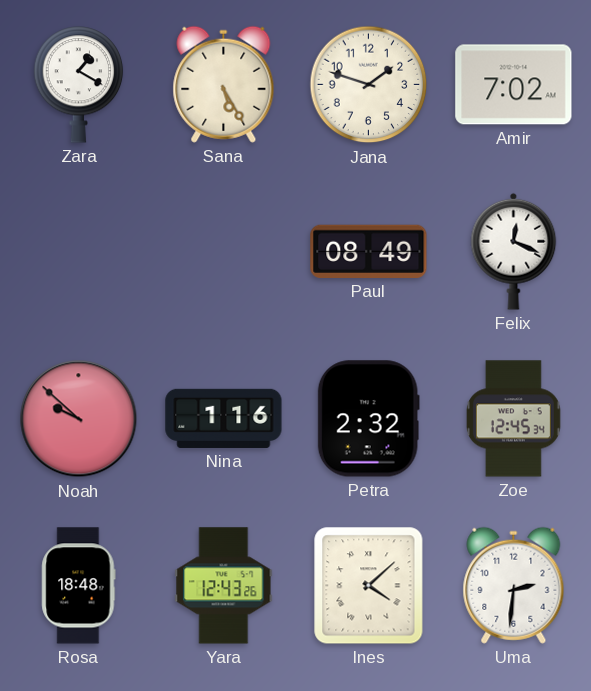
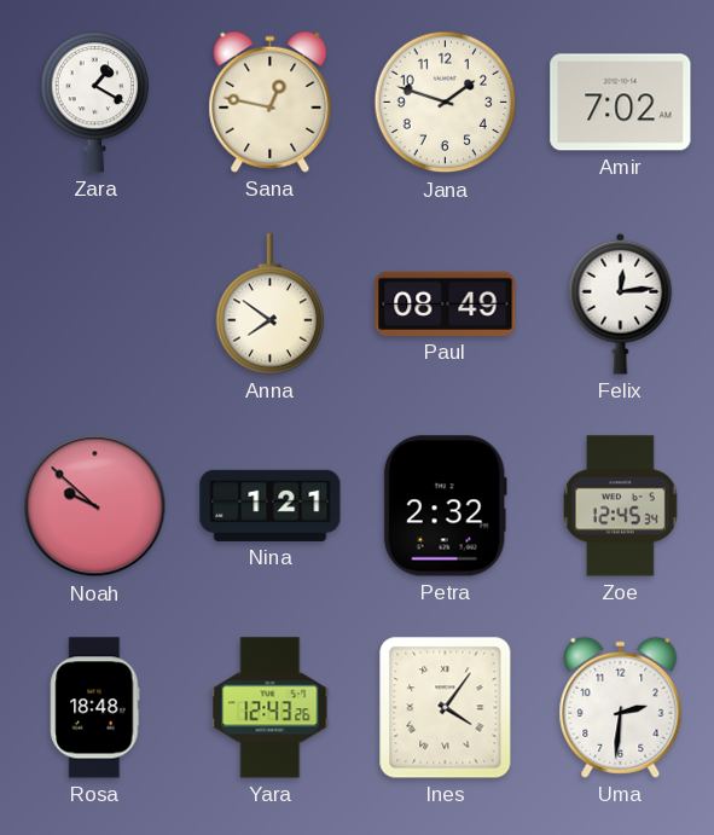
Sana: 5:25 -> 12:47 (271, 102)
Anna: none -> 7:51 (271, 305)
Felix: 12:19 -> 12:14 (621, 303)
Nina: 1:16 -> 1:21 (271, 505)
Ines: 4:08 -> 4:06 (446, 708)
